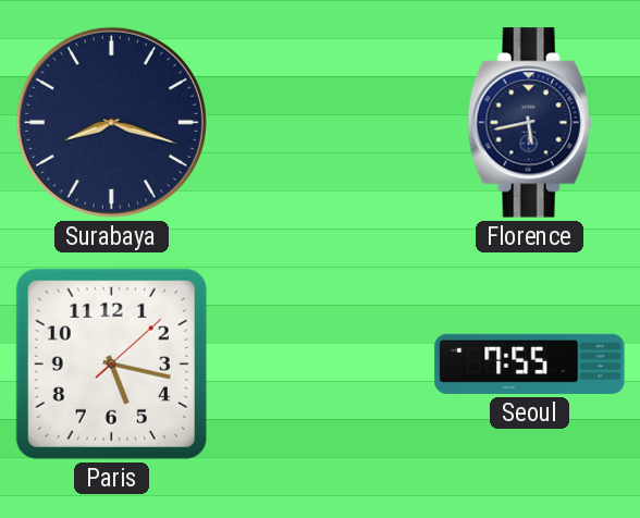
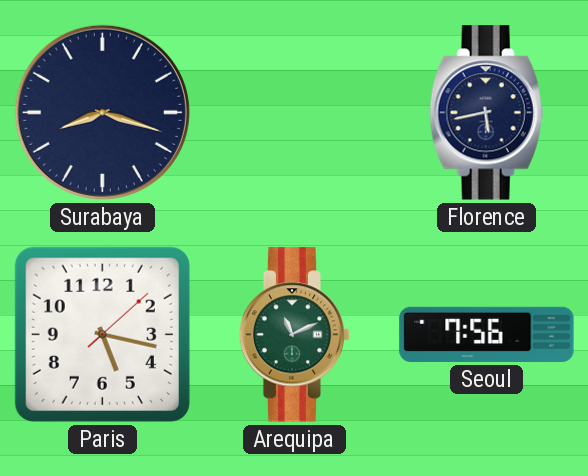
Arequipa: none -> 11:11 (295, 335)
Seoul: 7:55 -> 7:56 (487, 334)
